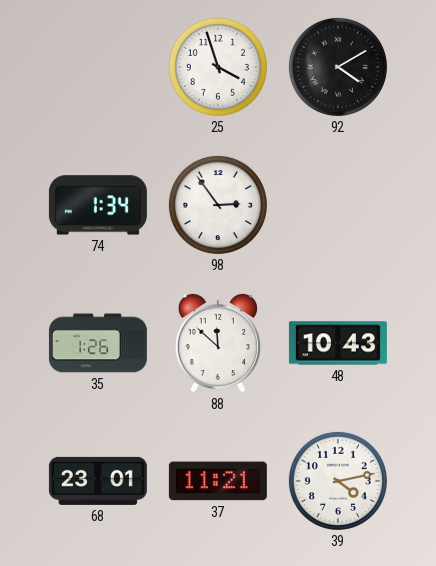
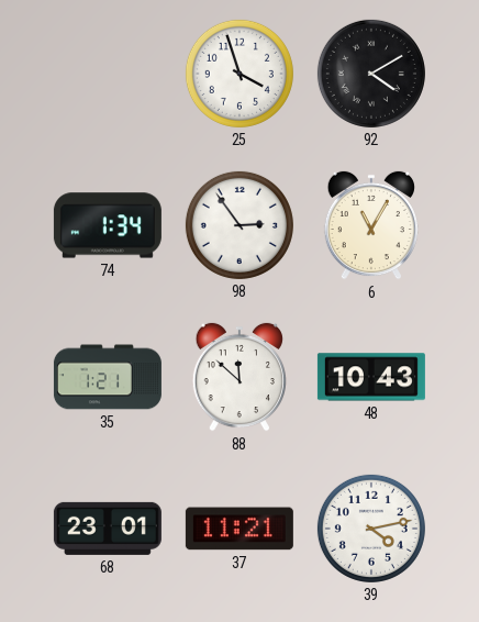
6: none -> 11:05 (371, 225)
35: 1:26 -> 1:21 (108, 377)
